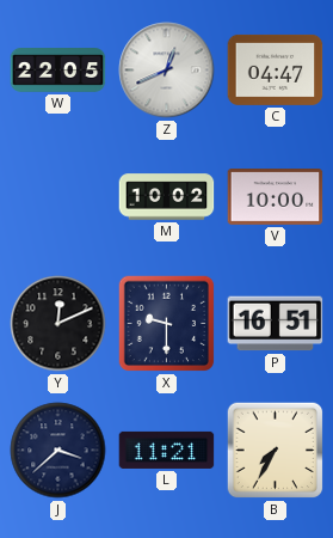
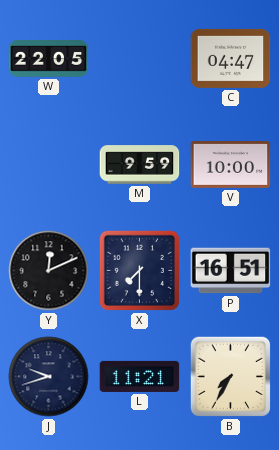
Z: 12:41 -> none (167, 71)
M: 10:02 -> 9:59 (140, 165)
X: 9:30 -> 7:30 (140, 271)
J: 3:38 -> 9:42 (49, 377)
